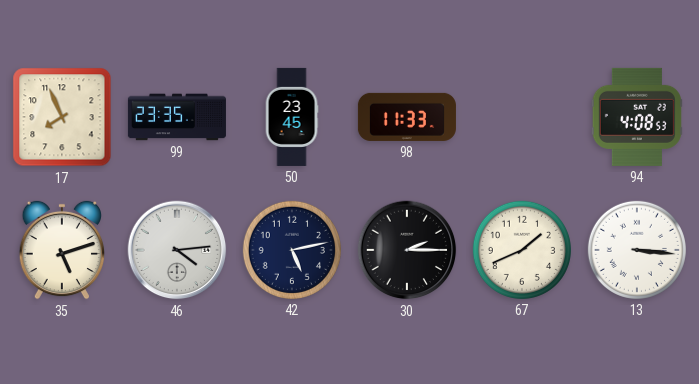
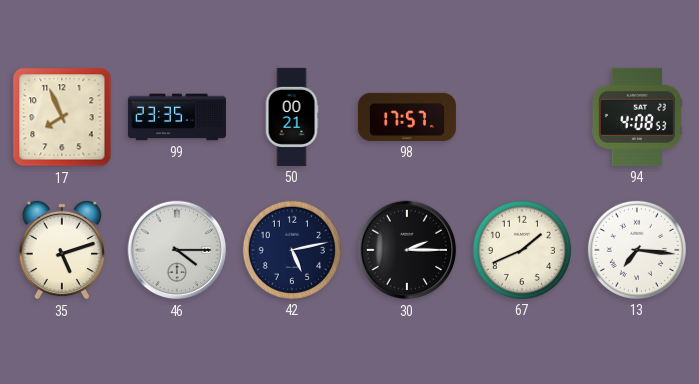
50: 23:45 -> 00:21 (292, 117)
98: 11:33 -> 17:57 (407, 117)
46: 4:14 -> 4:15 (177, 250)
13: 3:16 -> 7:16 (637, 250)
